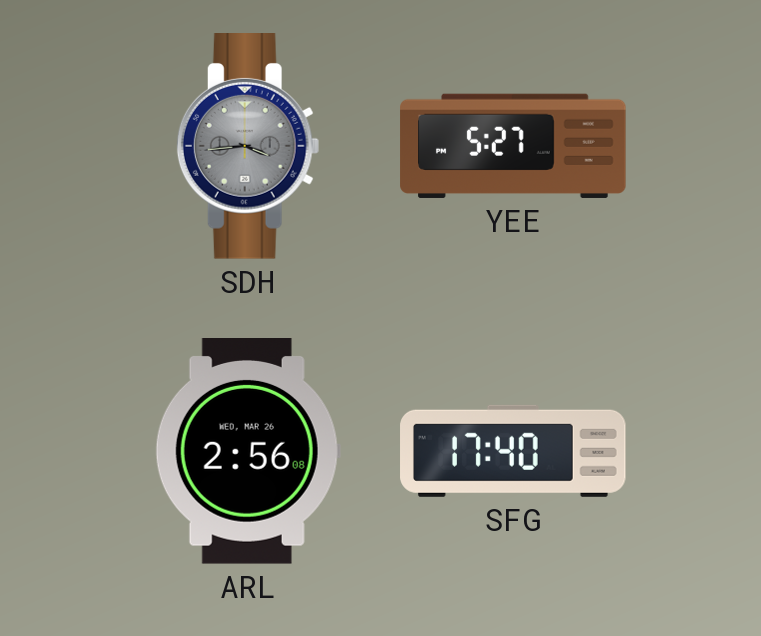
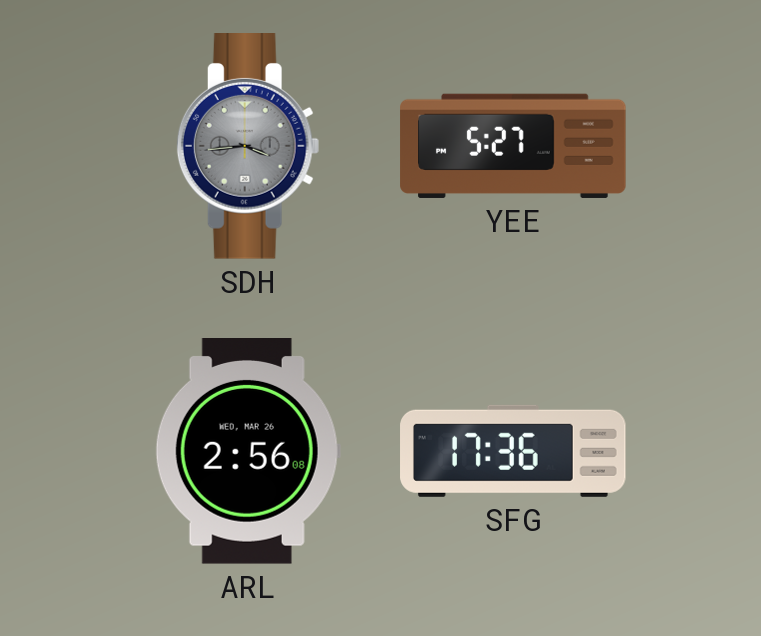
SFG: 17:40 -> 17:36 (513, 451)
